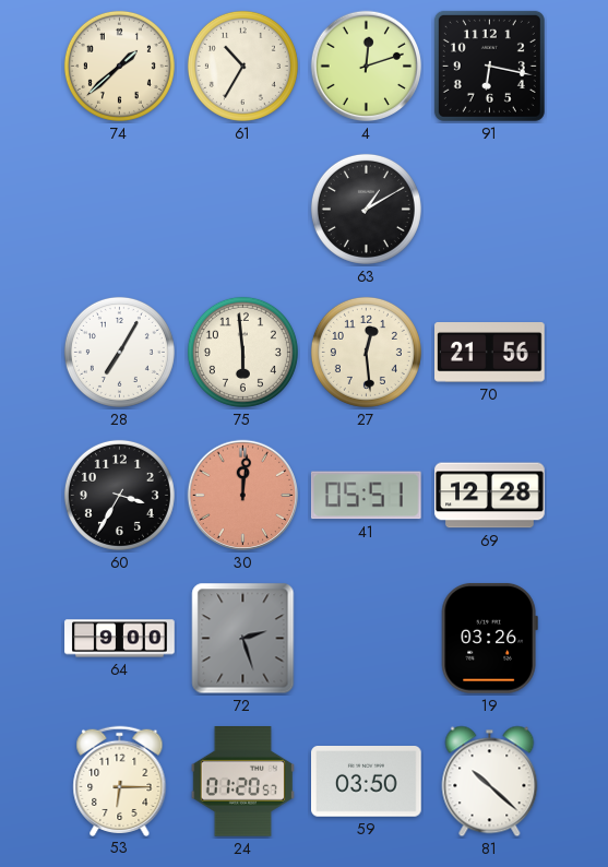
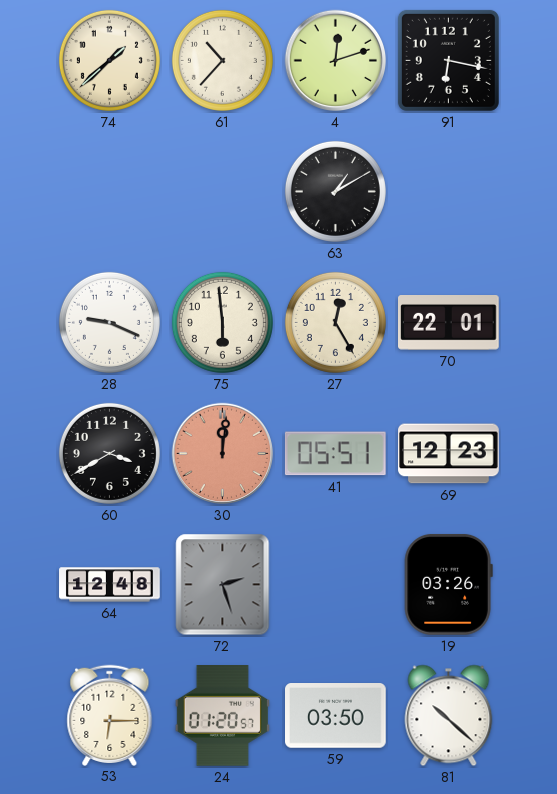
61: 10:35 -> 10:37 (222, 60)
28: 7:05 -> 9:19 (109, 322)
27: 12:29 -> 12:25 (335, 322)
70: 21:56 -> 22:01 (449, 323)
60: 3:35 -> 3:40 (109, 453)
69: 12:28 -> 12:23 (449, 454)
64: 9:00 -> 12:48 (110, 585)
